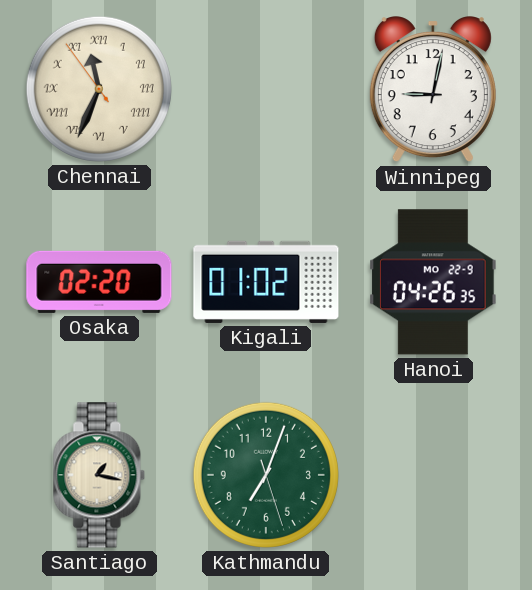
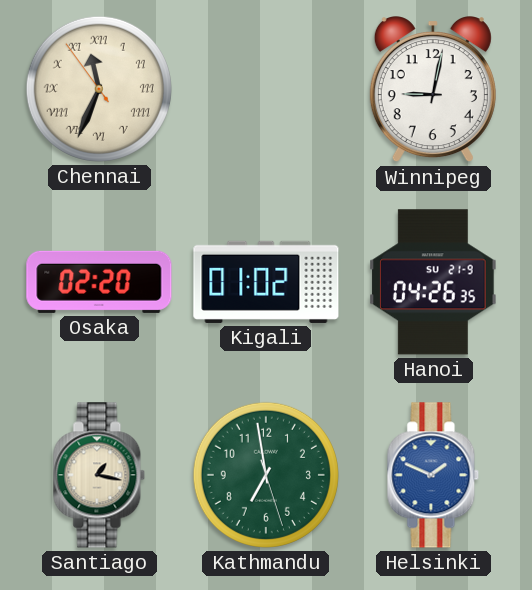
Hanoi date: MO 22-9 -> SU 21-9 (433, 282)
Kathmandu: 7:03 -> 6:58 (266, 475)
Helsinki: none -> 1:49 (433, 475)
